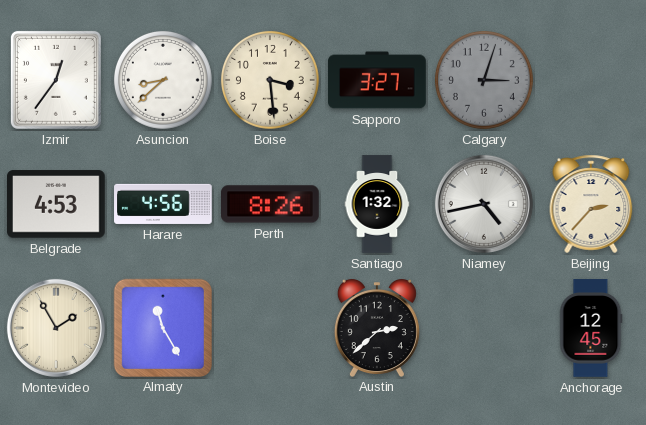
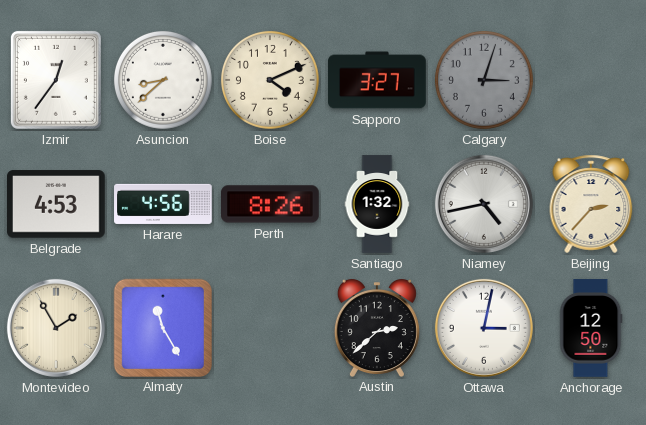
Boise: 3:29 -> 4:11 (270, 80)
Ottawa: none -> 3:02 (484, 328)
Anchorage: 12:45 -> 12:50 (591, 328)
